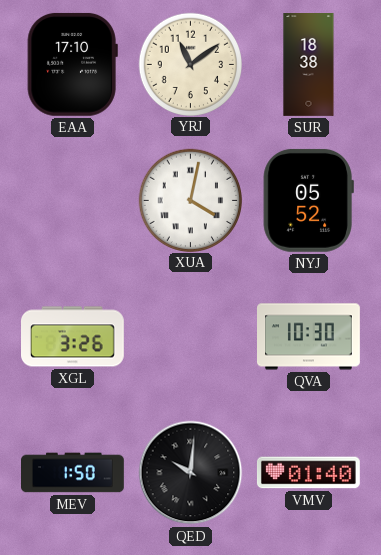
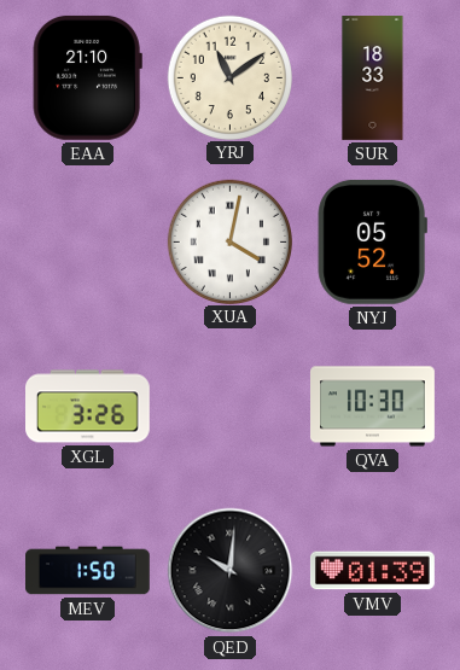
EAA: 17:10 -> 21:10 (87, 77)
SUR: 18:38 -> 18:33 (373, 78)
VMV: 01:40 -> 01:39 (372, 571)
